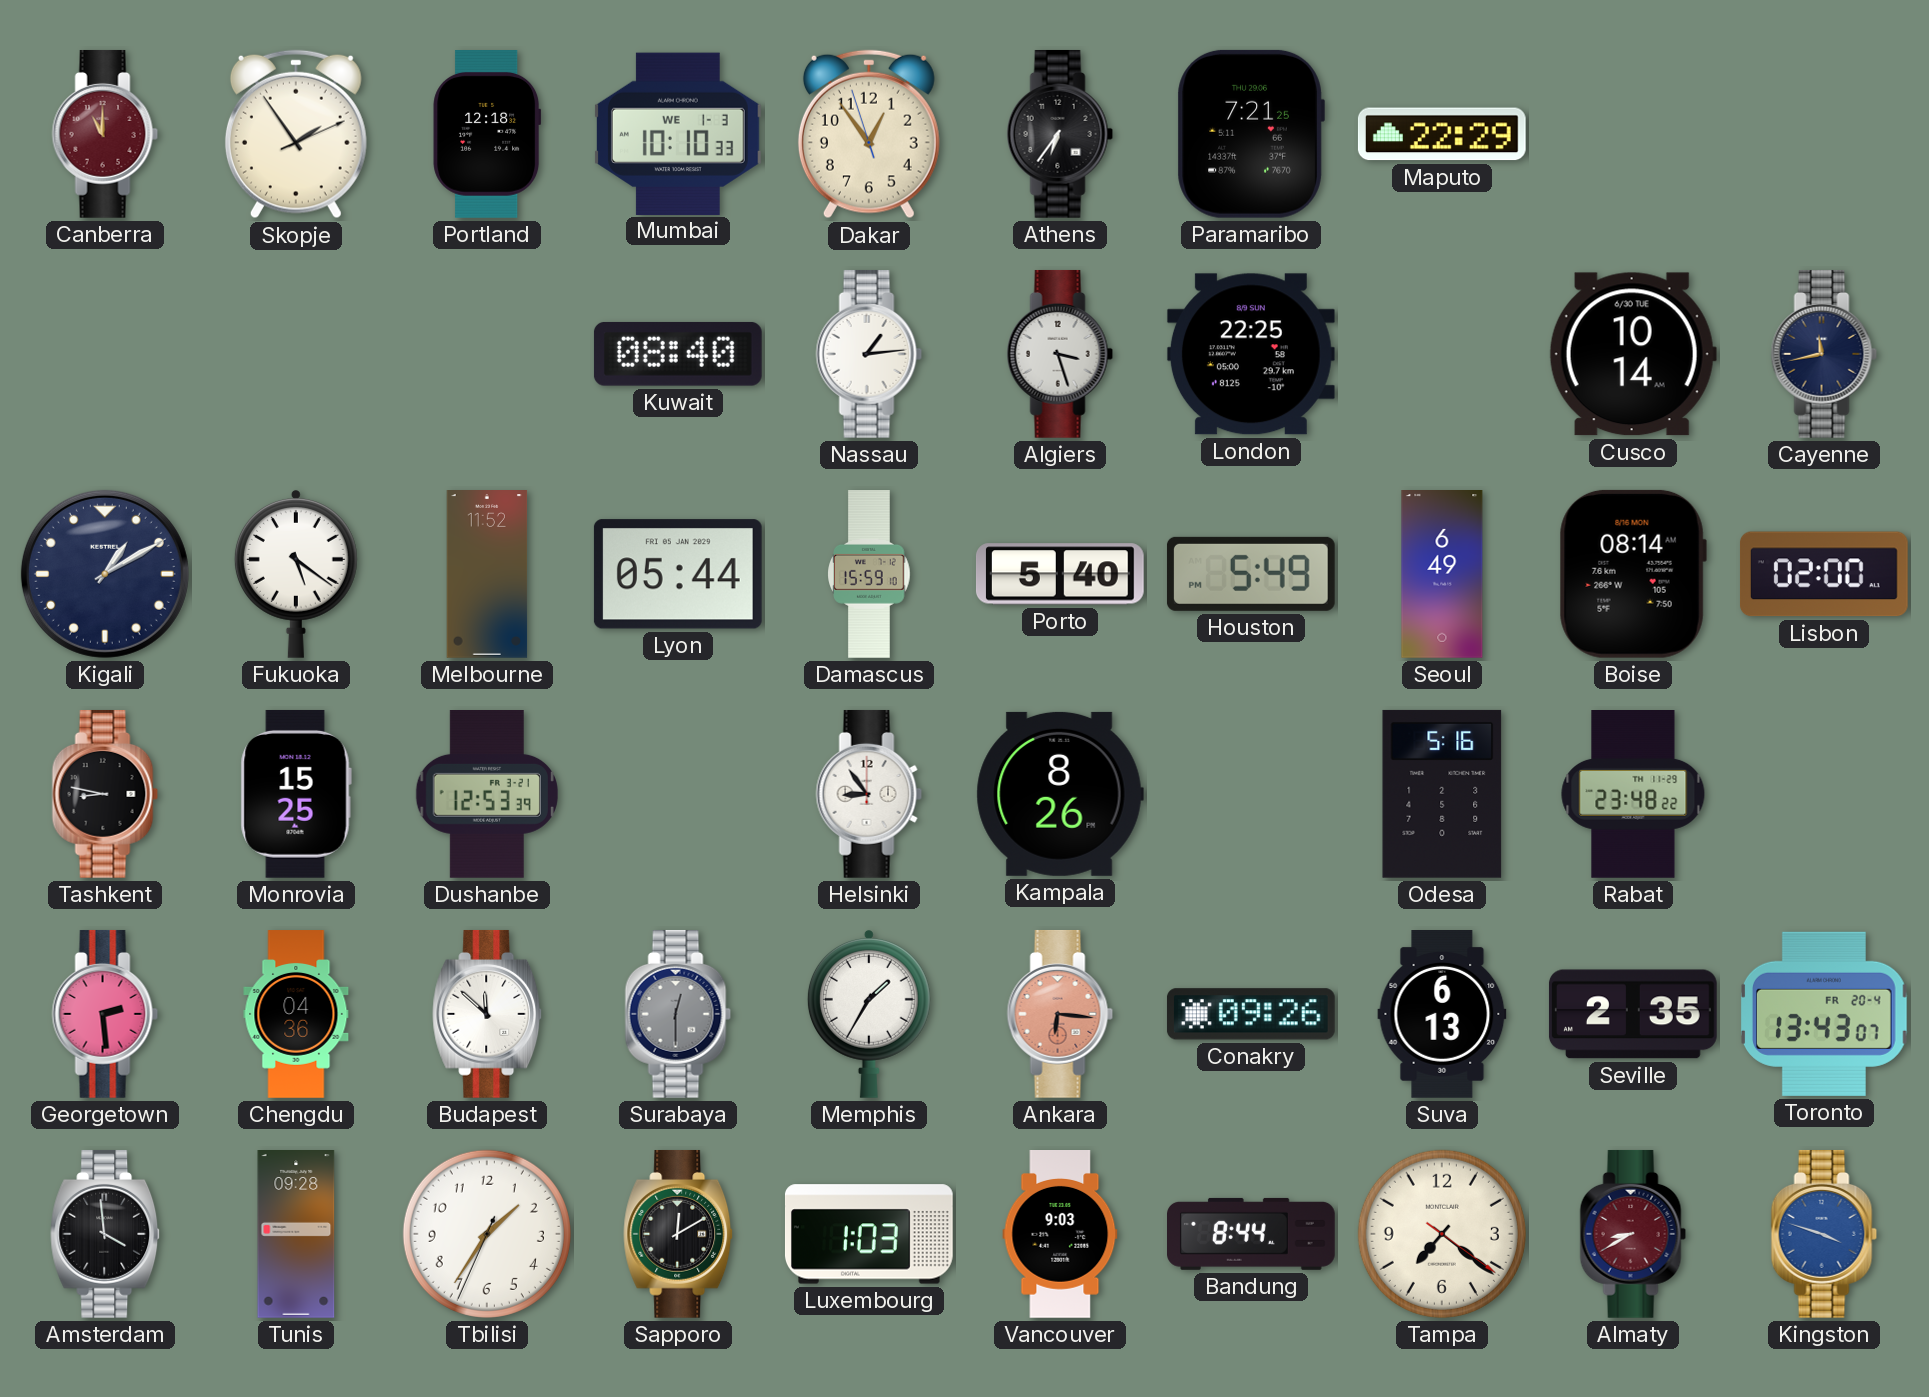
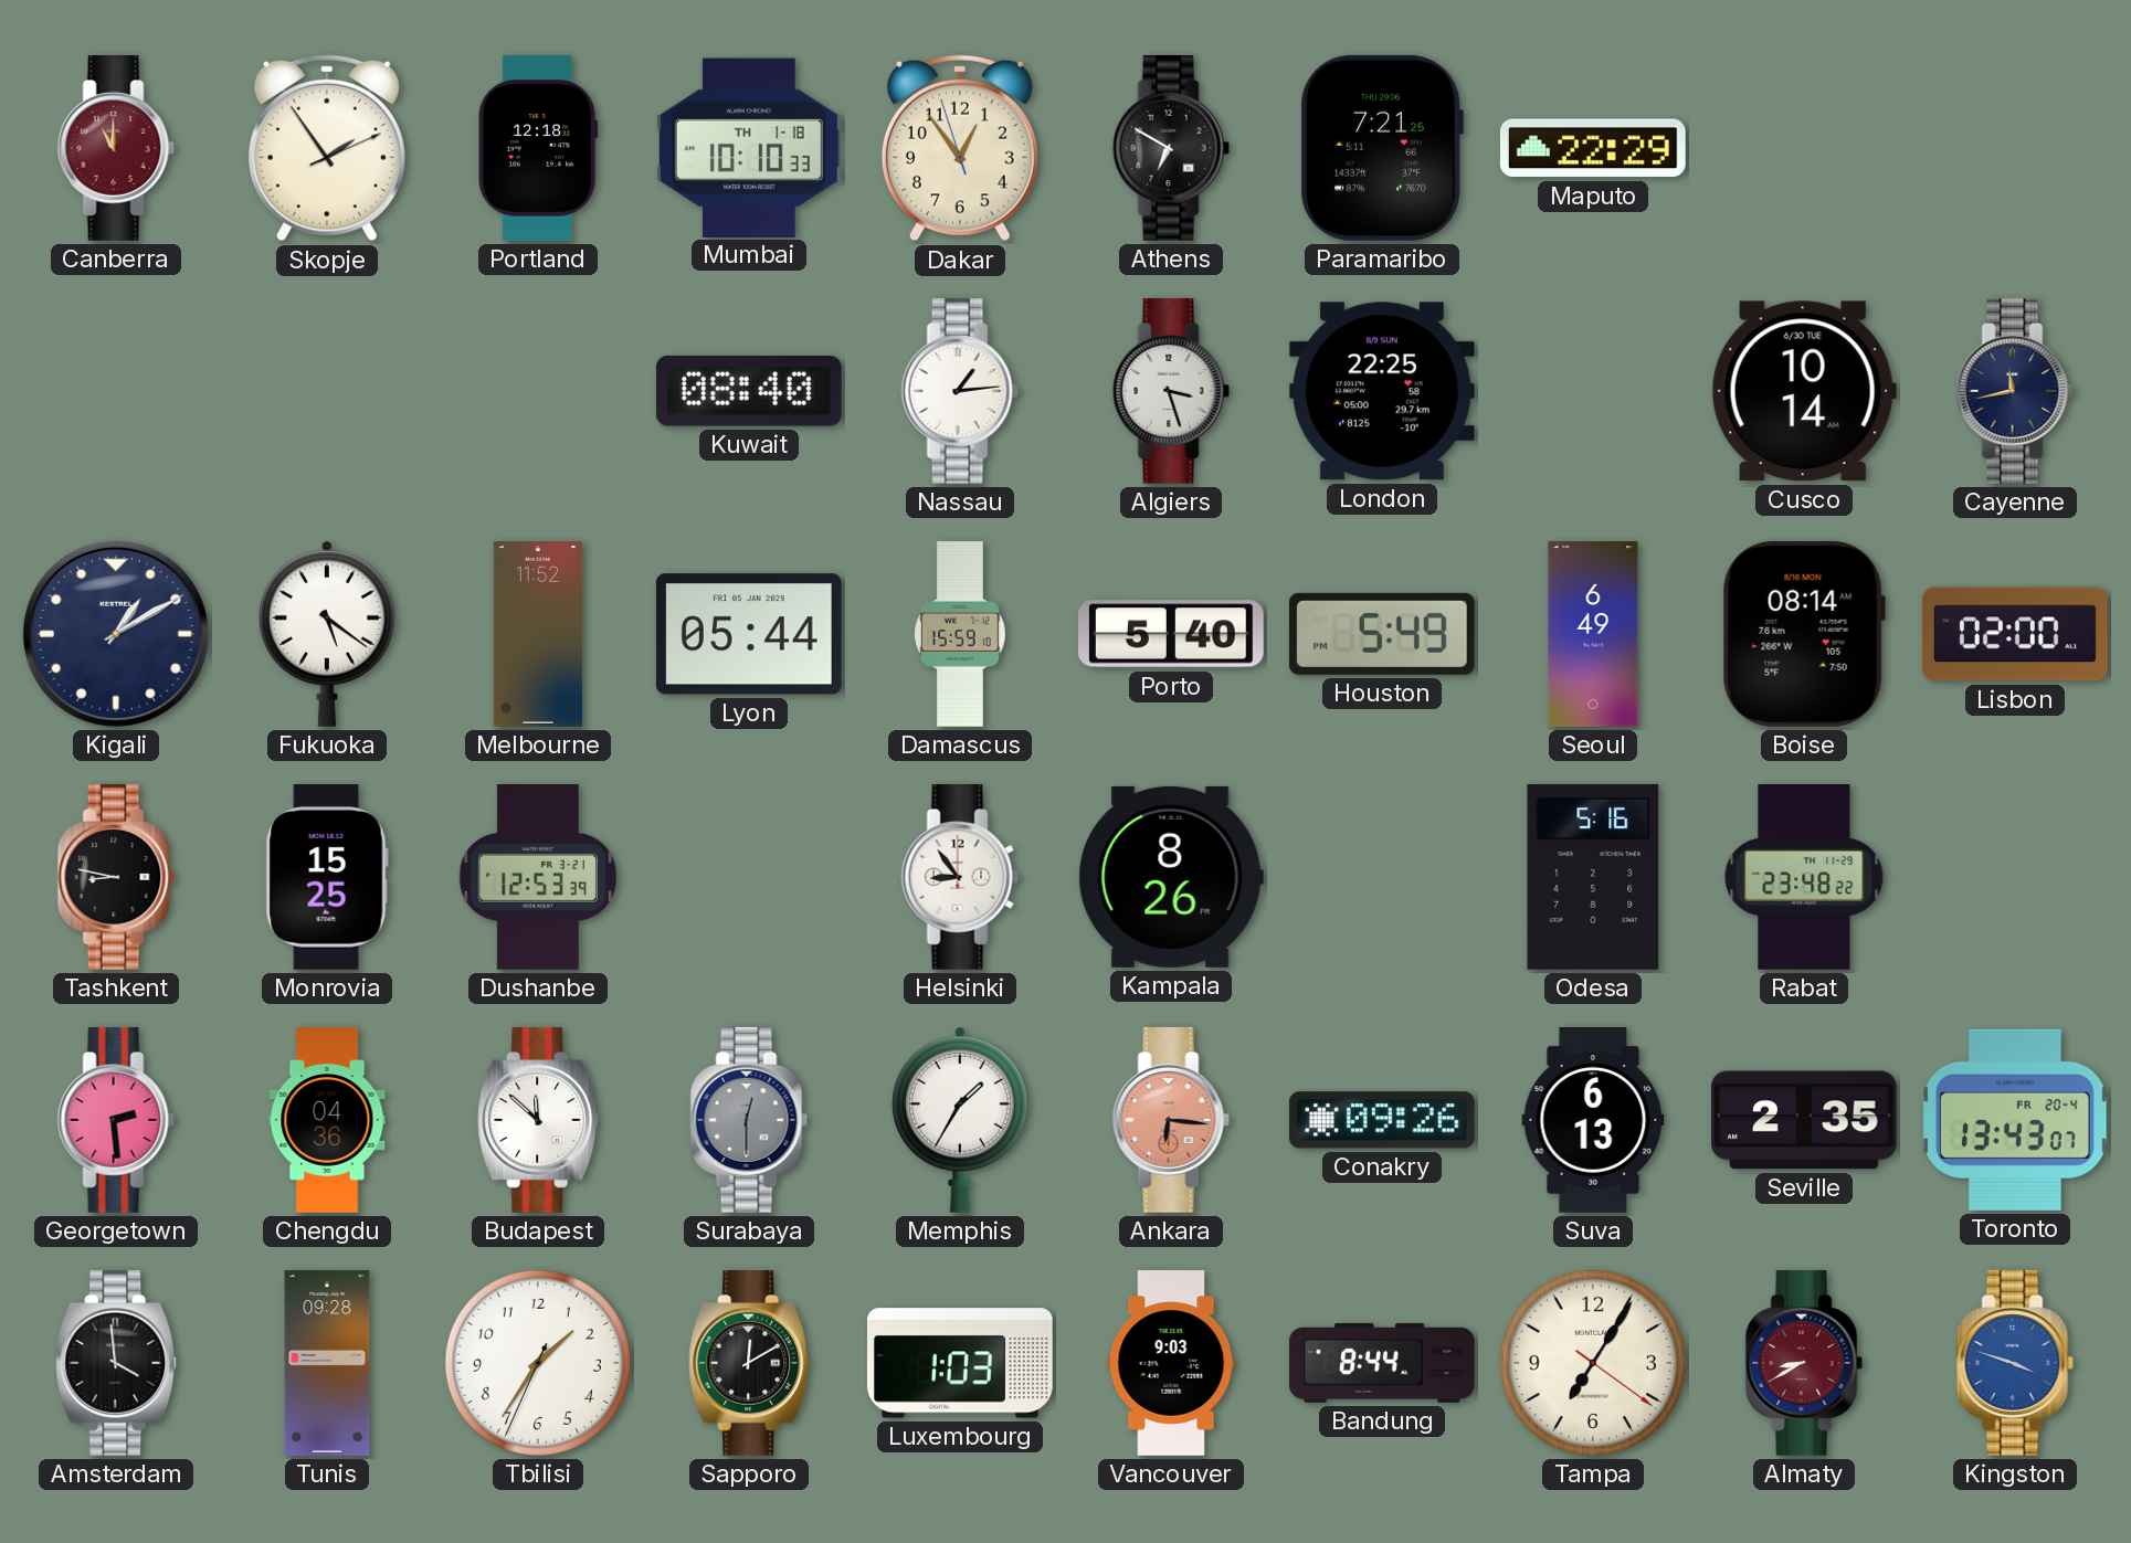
Mumbai date: WE 1-3 -> TH 1-18 (749, 147)
Athens: 6:36 -> 6:50 (1171, 148)
Tampa: 7:21 -> 7:05 (1593, 1363)
